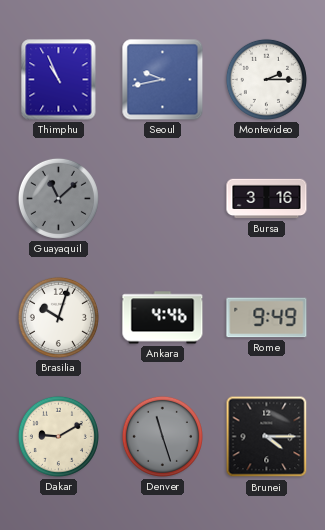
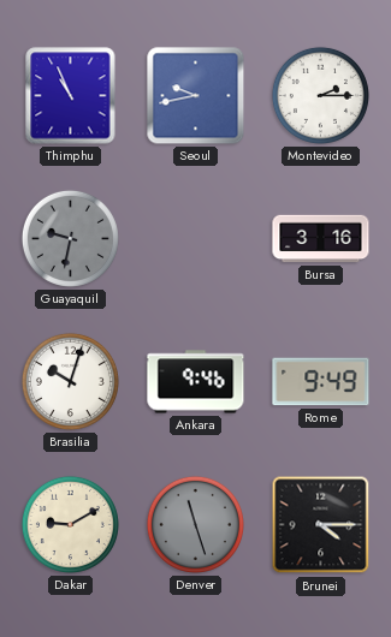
Guayaquil: 11:08 -> 9:32 (70, 238)
Ankara: 4:46 -> 9:46 (196, 382)
